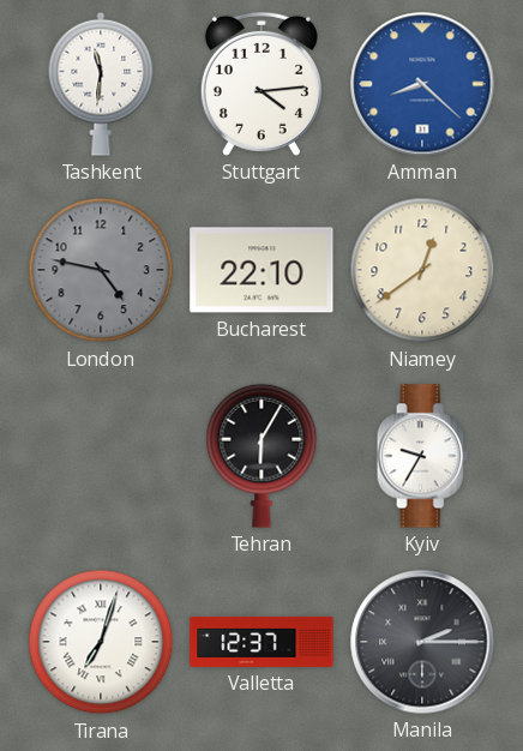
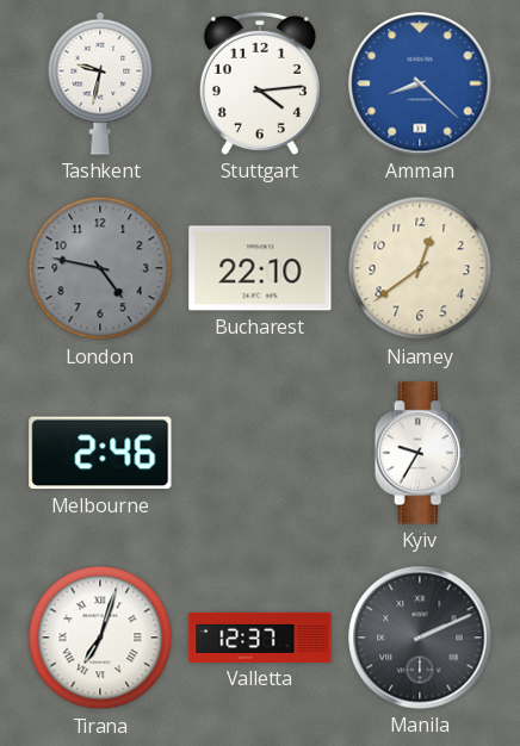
Tashkent: 11:31 -> 9:32 (100, 83)
Melbourne: none -> 2:46 (100, 453)
Tehran: 6:05 -> none (261, 456)
Manila: 2:15 -> 2:11 (420, 638)
